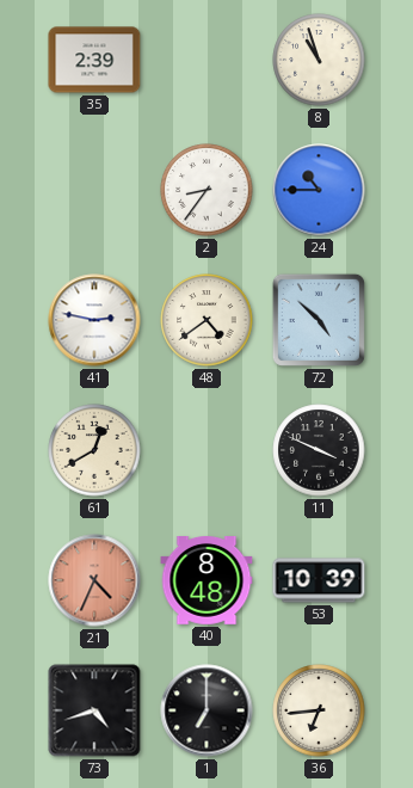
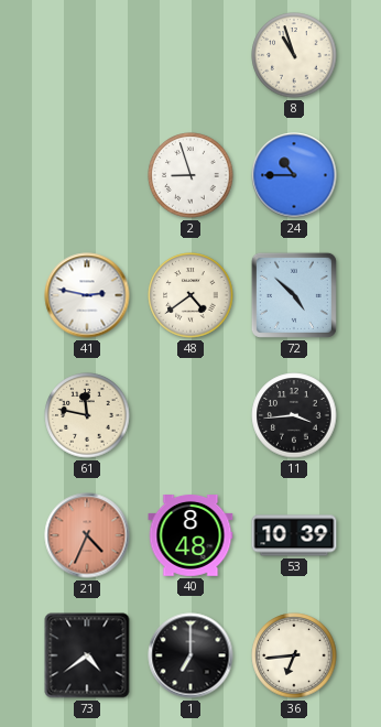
35: 2:39 -> none (94, 60)
2: 8:36 -> 8:57 (190, 175)
61: 12:40 -> 11:47 (87, 415)
11: 3:49 -> 3:44 (294, 415)
73: 4:42 -> 4:39 (87, 655)
